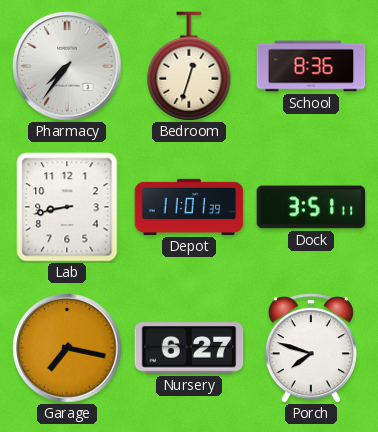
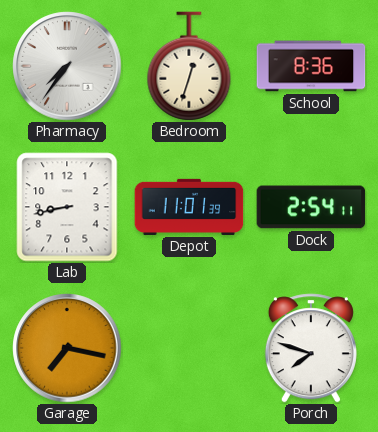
Dock: 3:51 -> 2:54 (311, 207)
Nursery: 6:27 -> none (189, 348)
